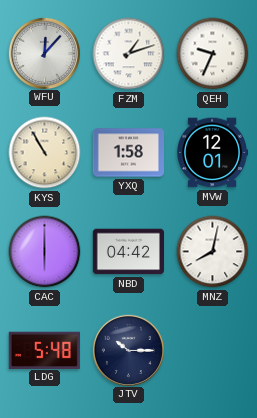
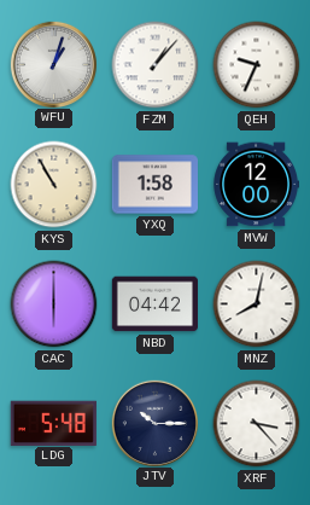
WFU: 12:07 -> 1:03 (53, 64)
FZM: 1:12 -> 1:07 (156, 65)
MVW: 12:01 -> 12:00 (256, 185)
XRF: none -> 3:23 (257, 424)
